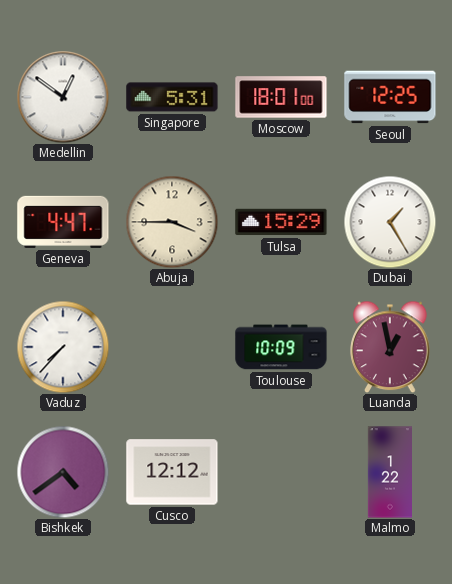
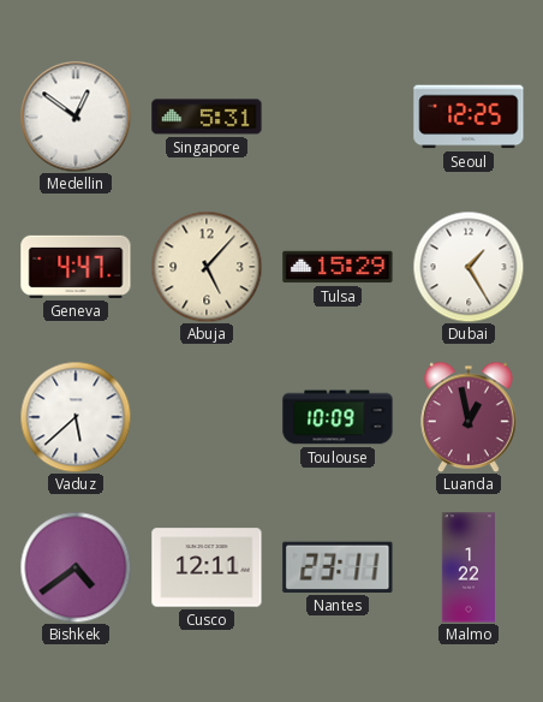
Moscow: 18:01 -> none (281, 97)
Abuja: 3:45 -> 5:07 (207, 267)
Vaduz: 7:37 -> 5:38 (76, 417)
Cusco: 12:12 -> 12:11 (207, 567)
Nantes: none -> 23:11 (338, 567)
